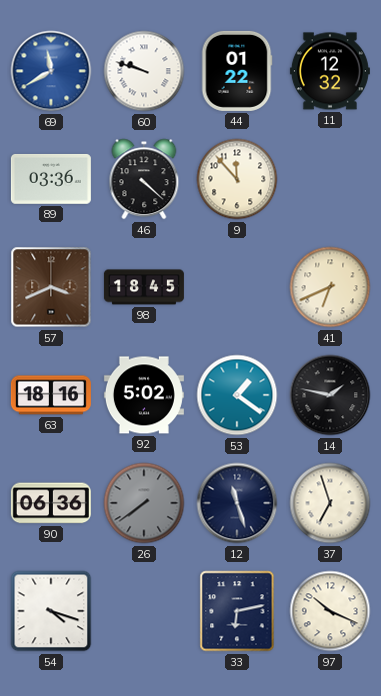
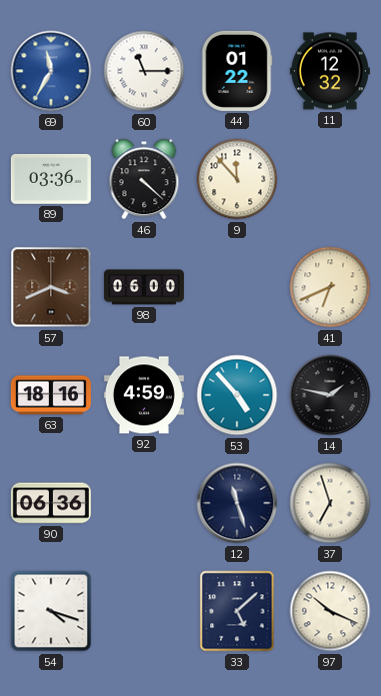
69: 11:40 -> 11:35 (51, 71)
60: 9:48 -> 11:15 (144, 71)
98: 18:45 -> 06:00 (144, 287)
92: 5:02 -> 4:59 (144, 395)
53: 1:21 -> 4:53 (237, 395)
26: 7:39 -> none (144, 503)
33: 6:13 -> 5:08 (237, 611)
